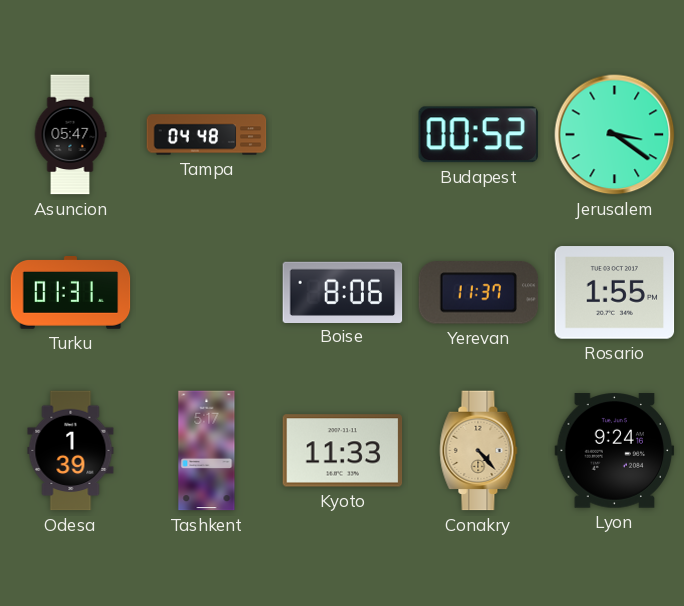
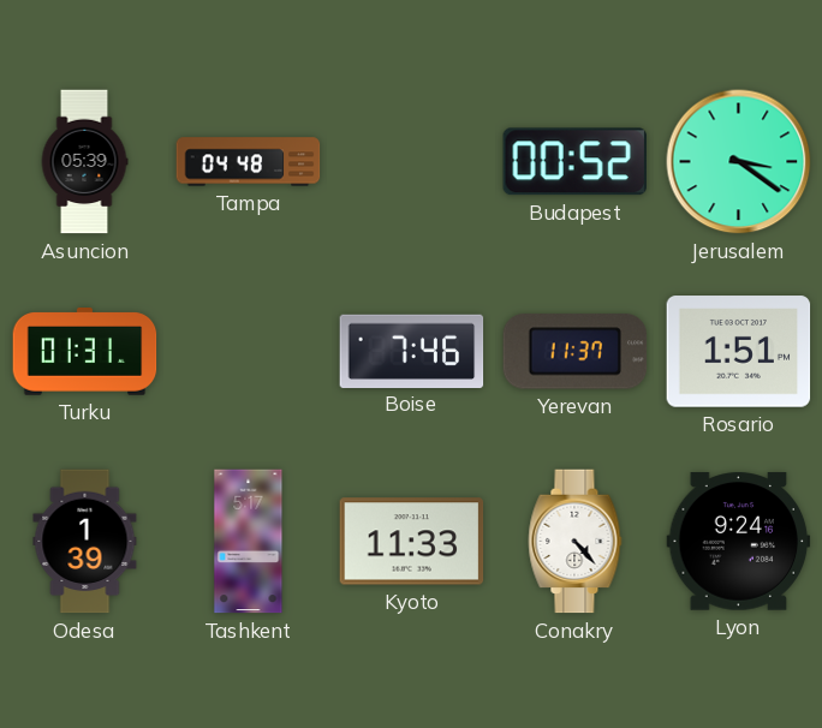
Asuncion: 05:47 -> 05:39 (84, 162)
Boise: 8:06 -> 7:46 (412, 351)
Rosario: 1:55 -> 1:51 (739, 352)
Conakry dial: champagne -> white (576, 542)
